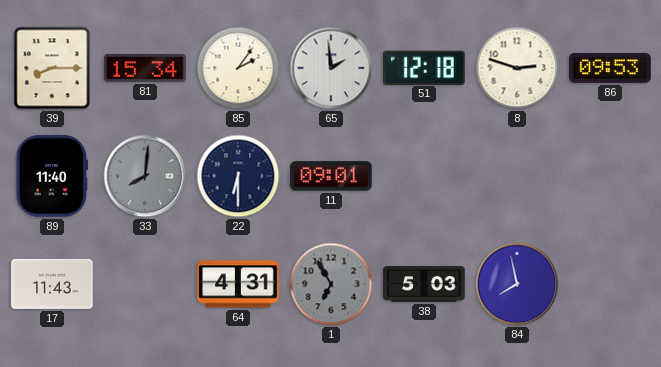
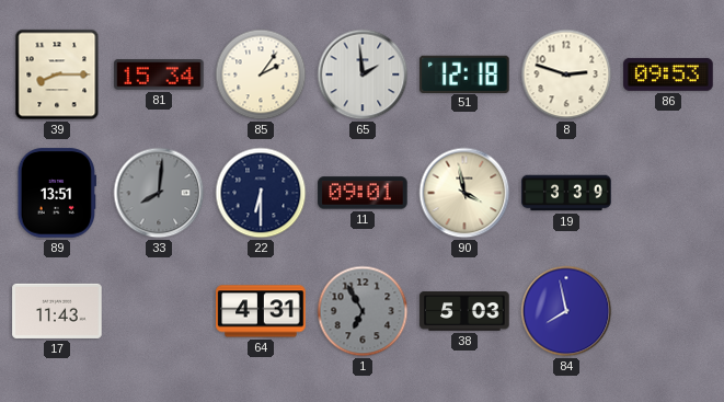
89: 11:40 -> 13:51 (56, 193)
90: none -> 3:58 (464, 193)
19: none -> 3:39 (566, 193)
